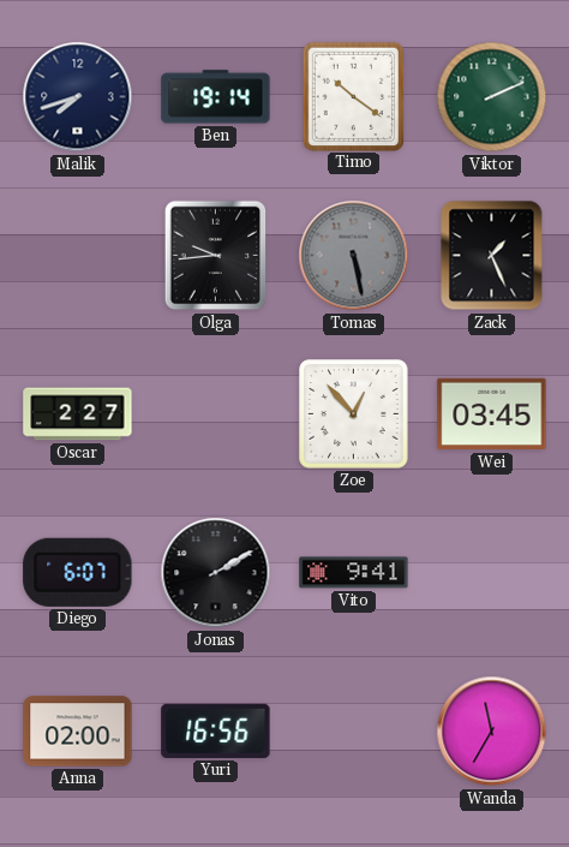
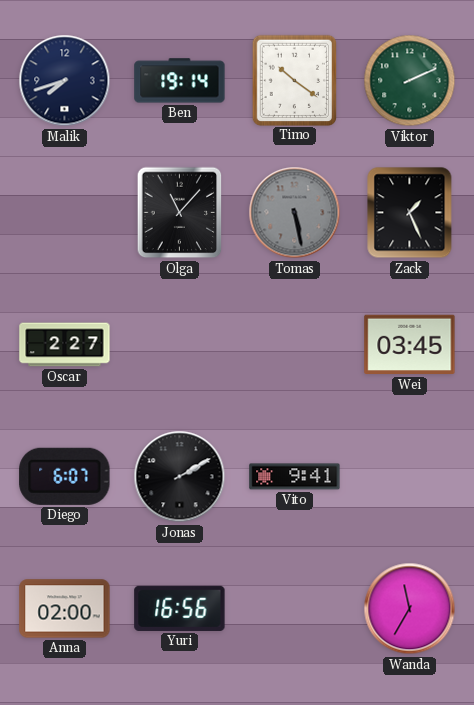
Olga: 9:44 -> 11:07 (180, 213)
Zoe: 12:53 -> none (354, 414)
